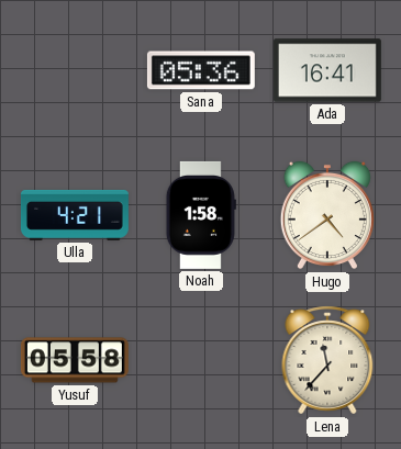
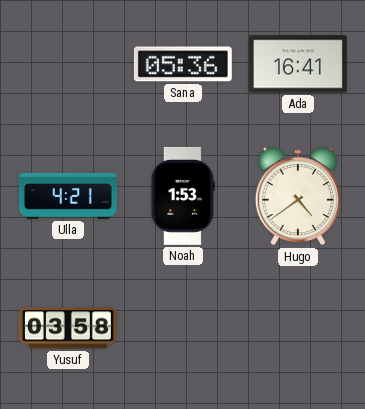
Noah: 1:58 -> 1:53 (183, 196)
Yusuf: 05:58 -> 03:58 (68, 328)
Lena: 11:37 -> none (327, 360)
